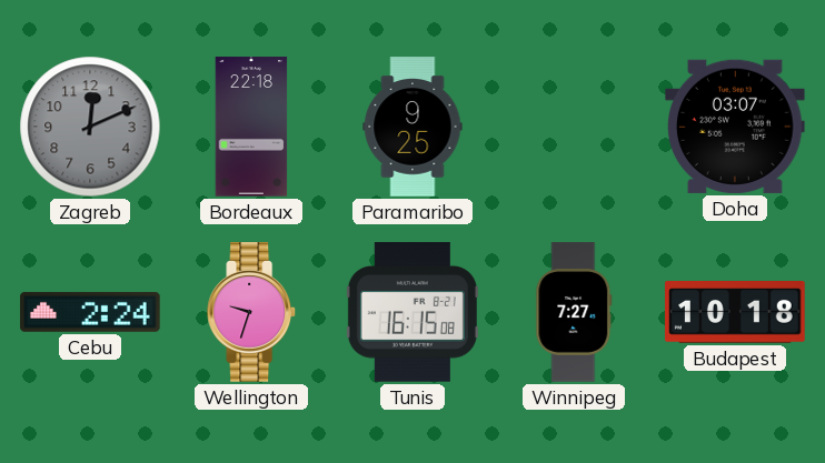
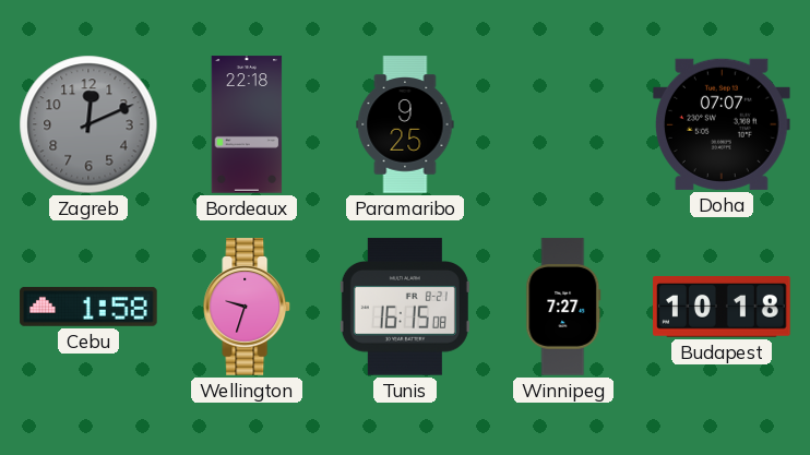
Doha: 03:07 -> 07:07 (723, 124)
Cebu: 2:24 -> 1:58 (88, 307)
